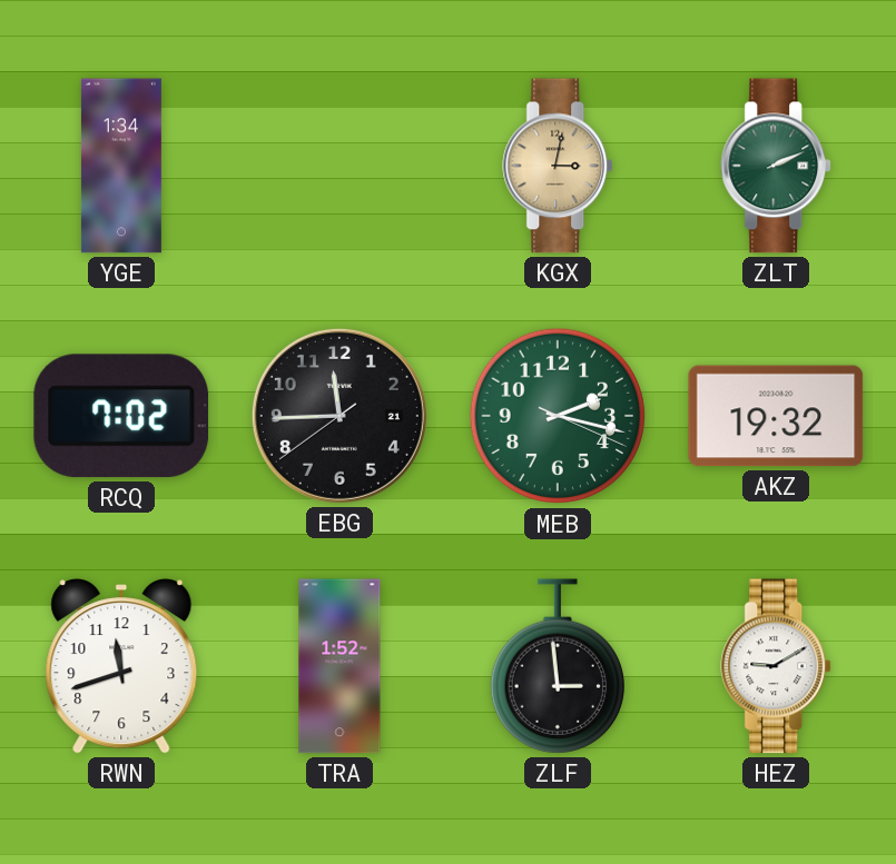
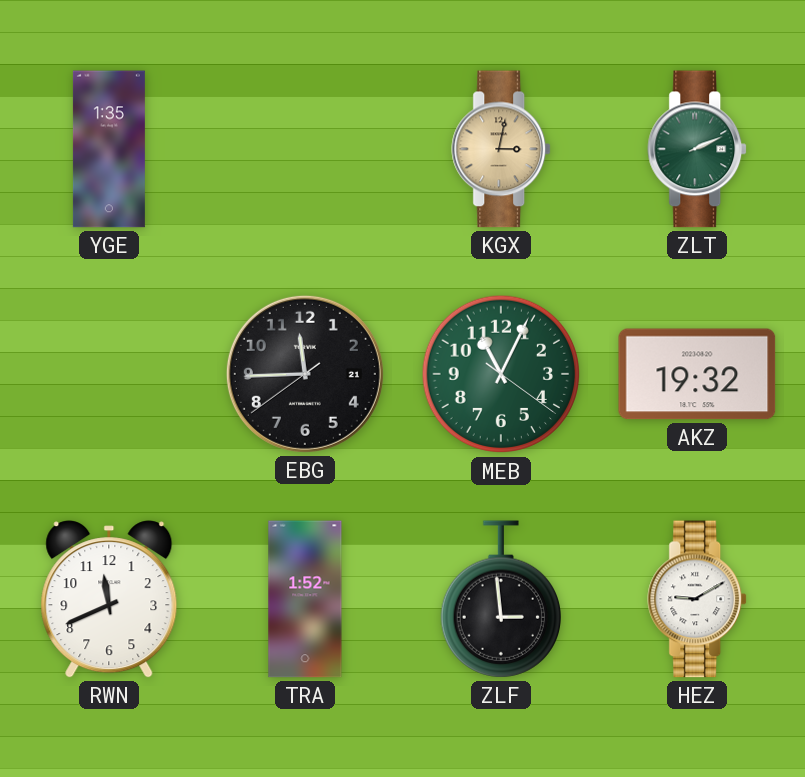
YGE: 1:34 -> 1:35 (109, 149)
RCQ: 7:02 -> none (121, 416)
MEB: 2:17 -> 11:04 (501, 374)
RWN: 11:42 -> 11:41 (109, 599)
